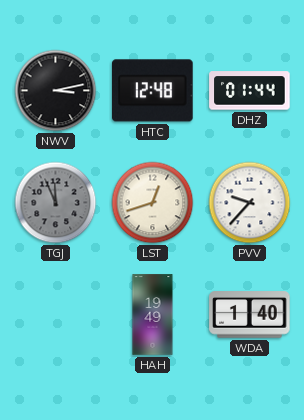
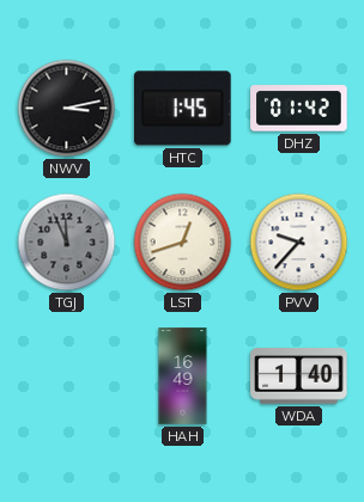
HTC: 12:48 -> 1:45 (183, 109)
DHZ: 01:44 -> 01:42 (299, 109)
HAH: 19:49 -> 16:49 (183, 376)
